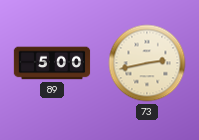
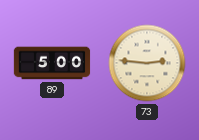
73: 2:43 -> 2:46 (147, 63)
